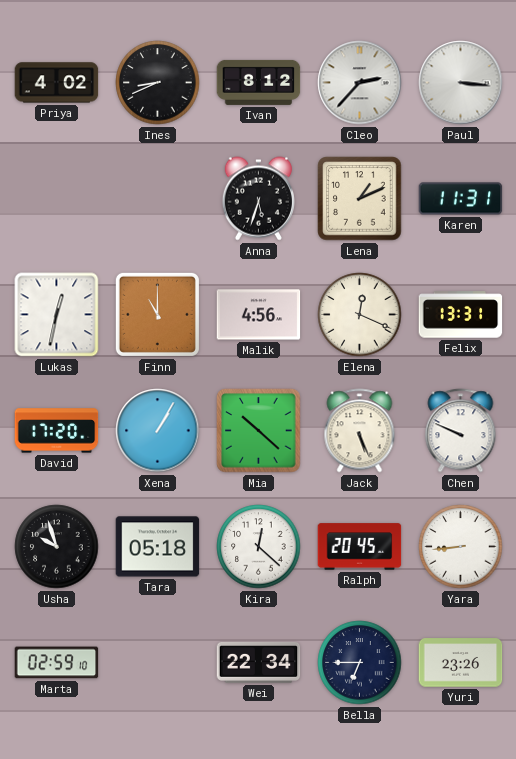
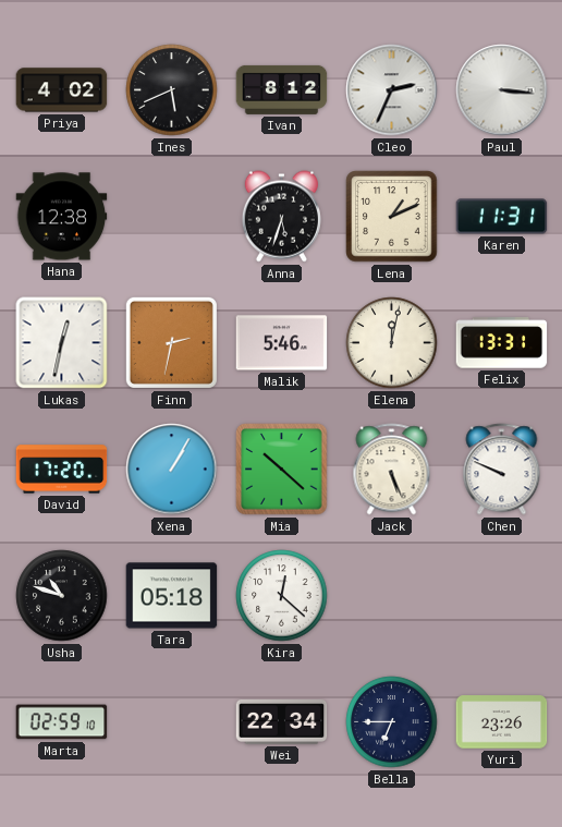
Ines: 8:41 -> 5:41 (172, 90)
Cleo: 2:37 -> 2:34 (392, 90)
Hana: none -> 12:38 (62, 217)
Finn: 11:00 -> 2:32 (171, 342)
Malik: 4:56 -> 5:46 (282, 343)
Elena: 12:19 -> 12:02 (392, 343)
Usha: 9:57 -> 10:48 (62, 596)
Ralph: 20:45 -> none (360, 547)
Yara: 8:44 -> none (461, 547)
